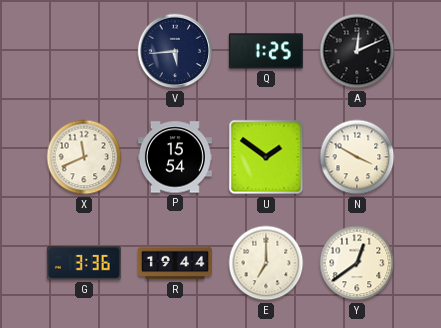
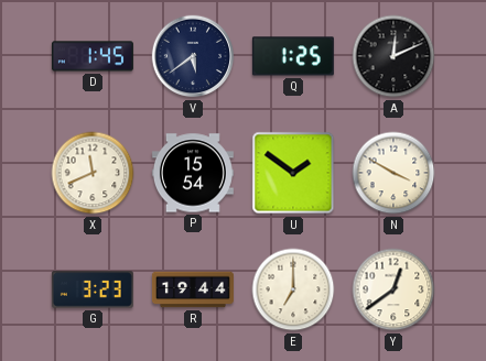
D: none -> 1:45 (93, 56)
V: 5:44 -> 5:39 (193, 56)
G: 3:36 -> 3:23 (93, 289)
